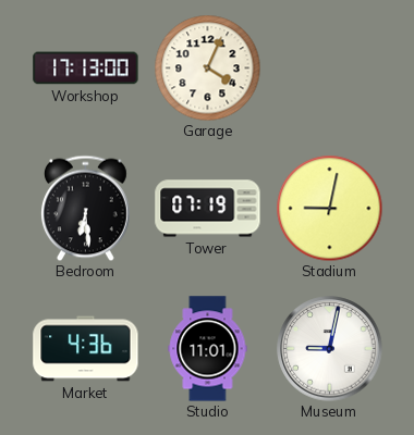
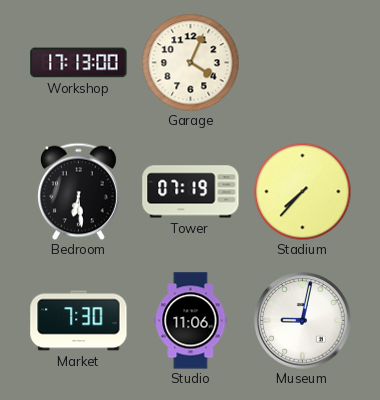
Stadium: 9:02 -> 7:37 (302, 191)
Market: 4:36 -> 7:30 (79, 321)
Studio: 11:01 -> 11:06 (191, 321)
